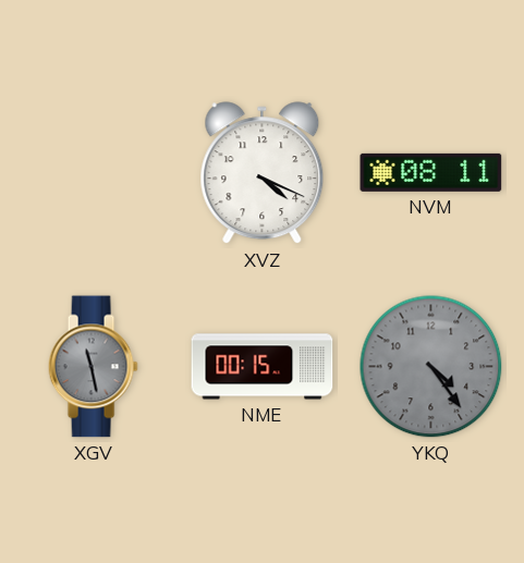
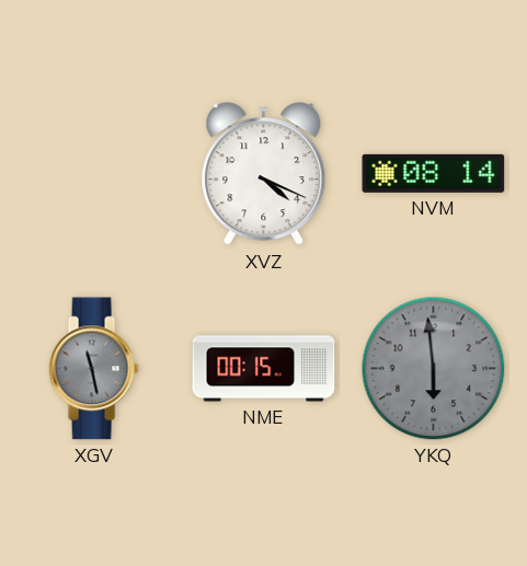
NVM: 08:11 -> 08:14 (434, 173)
YKQ: 4:24 -> 5:59 (434, 369)
